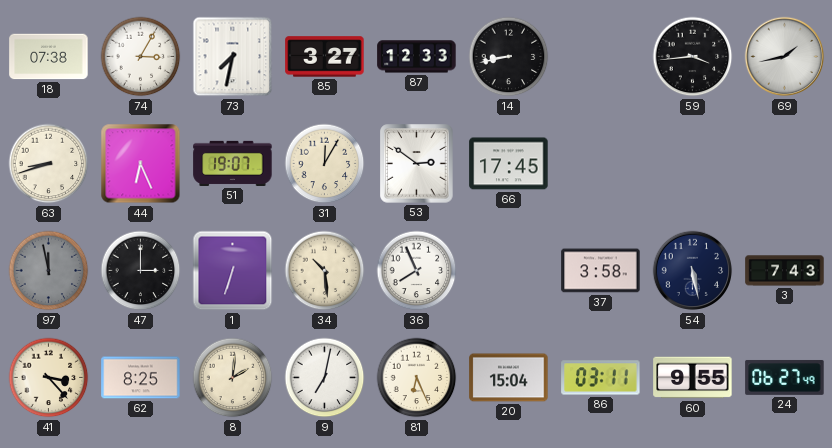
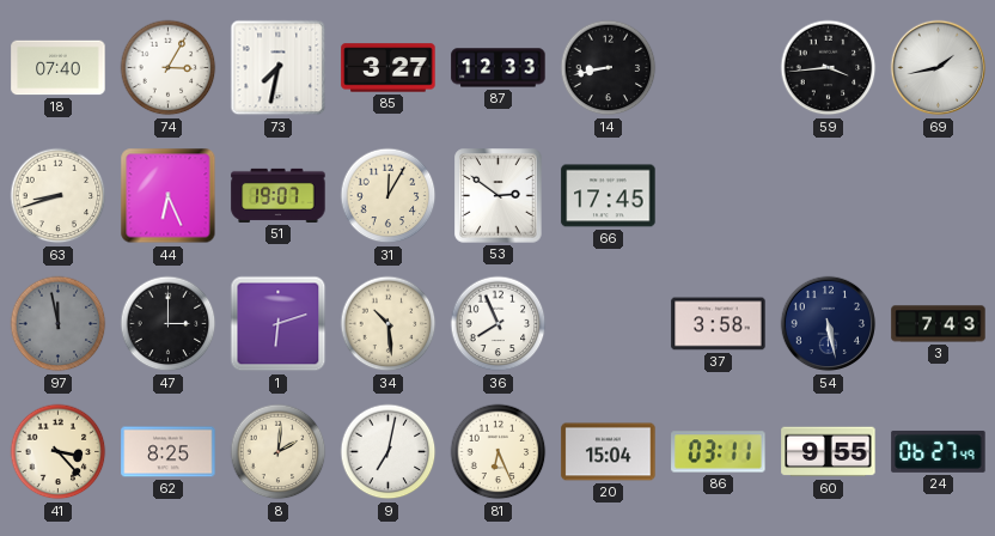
18: 07:38 -> 07:40 (59, 68)
1: 6:33 -> 6:12 (279, 324)
